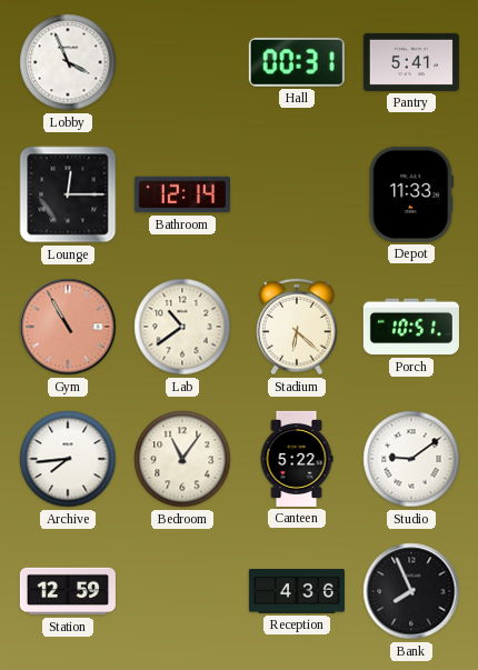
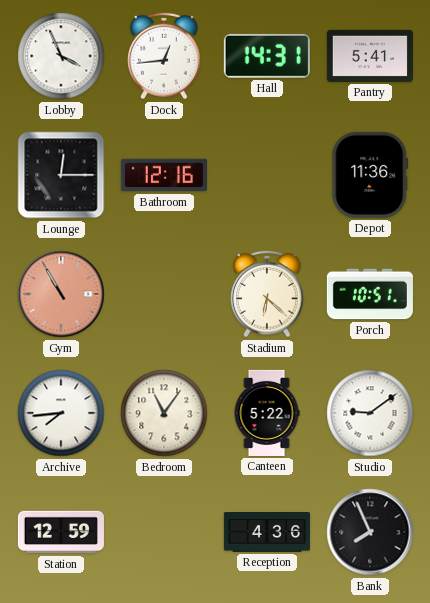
Dock: none -> 12:44 (165, 56)
Hall: 00:31 -> 14:31 (267, 56)
Bathroom: 12:14 -> 12:16 (164, 175)
Depot: 11:33 -> 11:36 (370, 175)
Lab: 10:39 -> none (182, 327)
